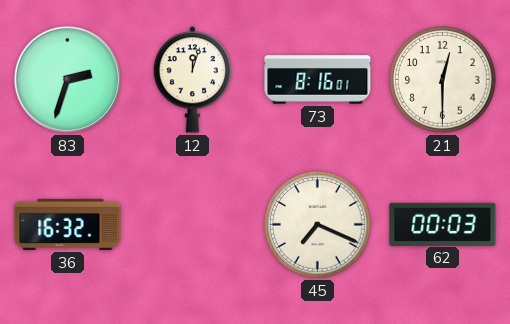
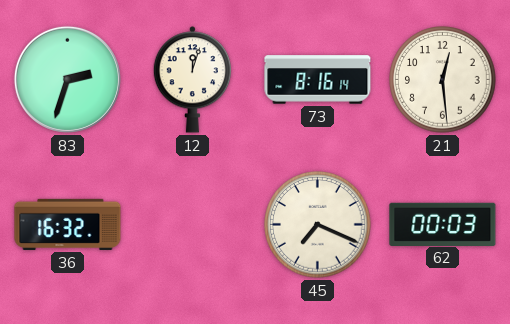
73: 8:16:01 -> 8:16:14 (318, 80)
21: 12:30 -> 12:29 (443, 80)
